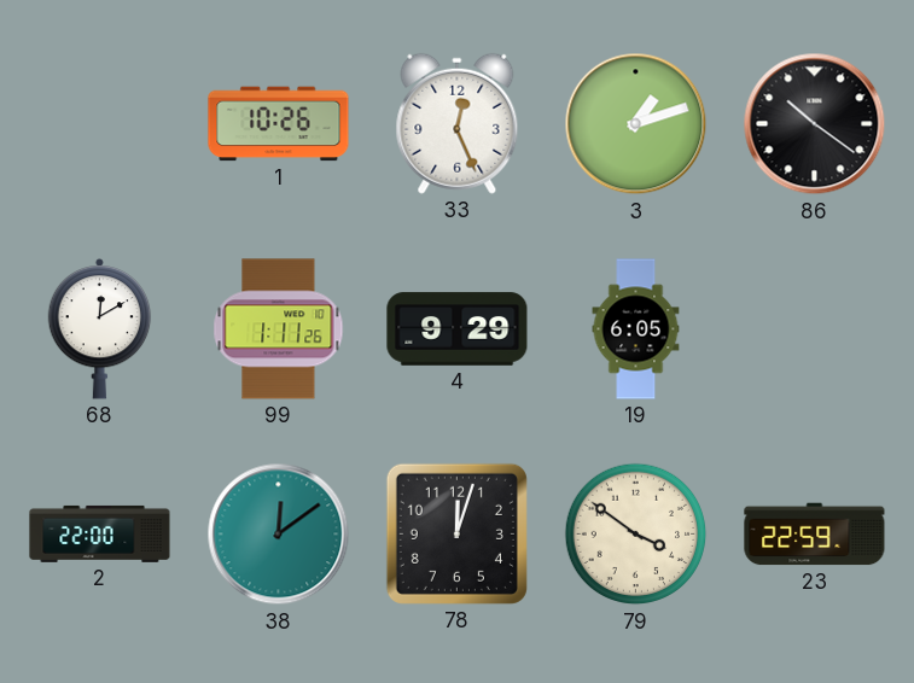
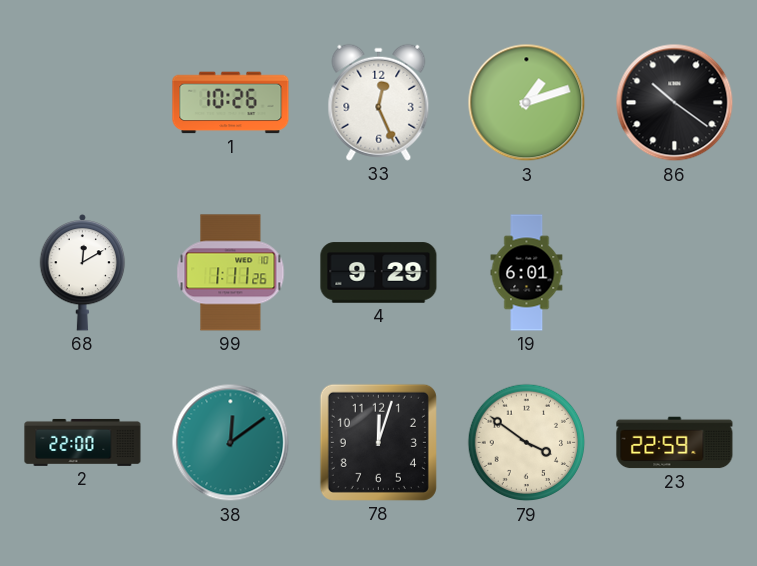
19: 6:05 -> 6:01 (527, 273)
